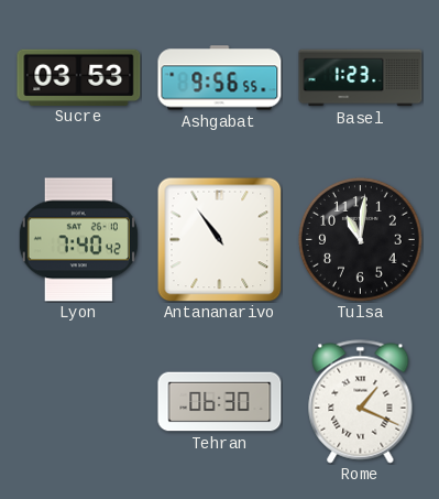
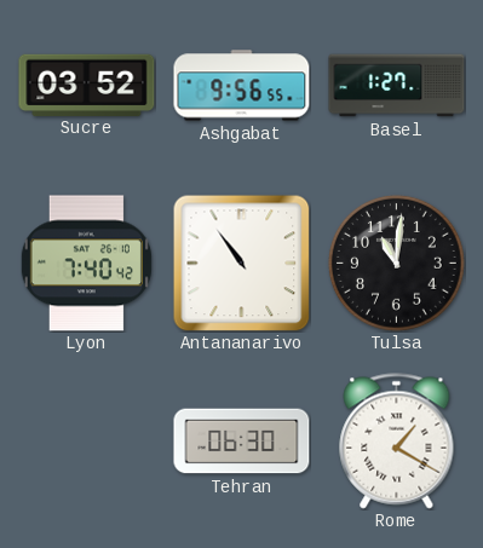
Sucre: 03:53 -> 03:52 (87, 85)
Basel: 1:23 -> 1:27 (397, 86)
Rome: 1:19 -> 1:20 (397, 442)
